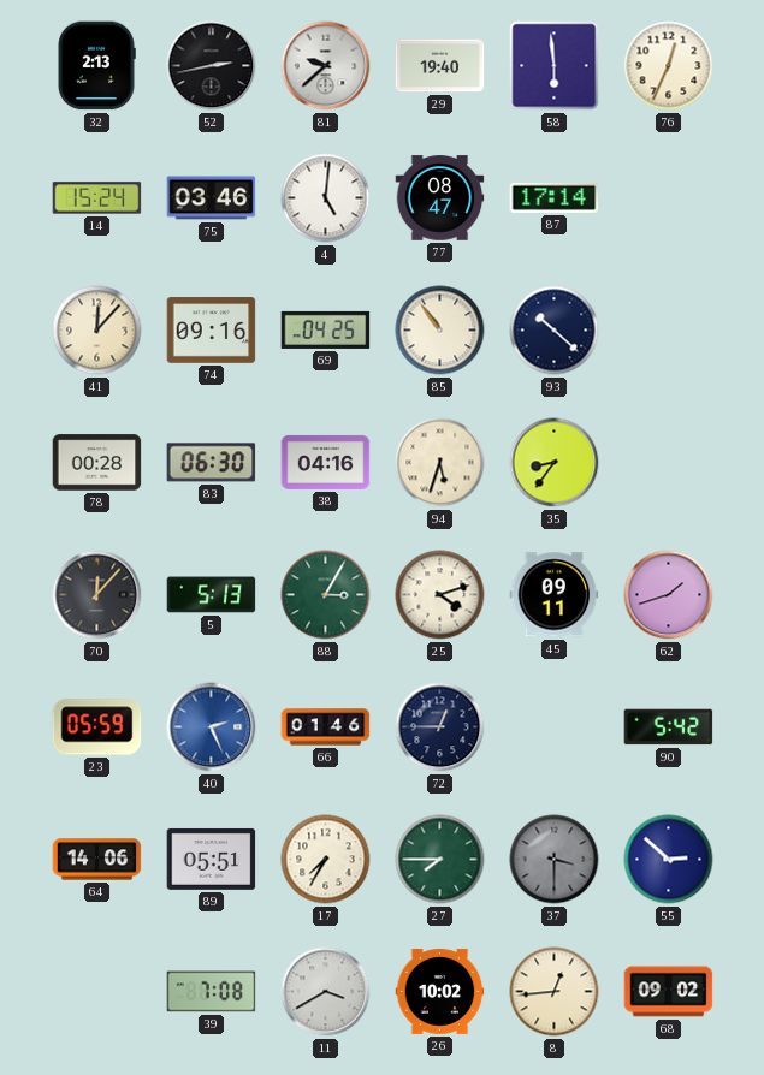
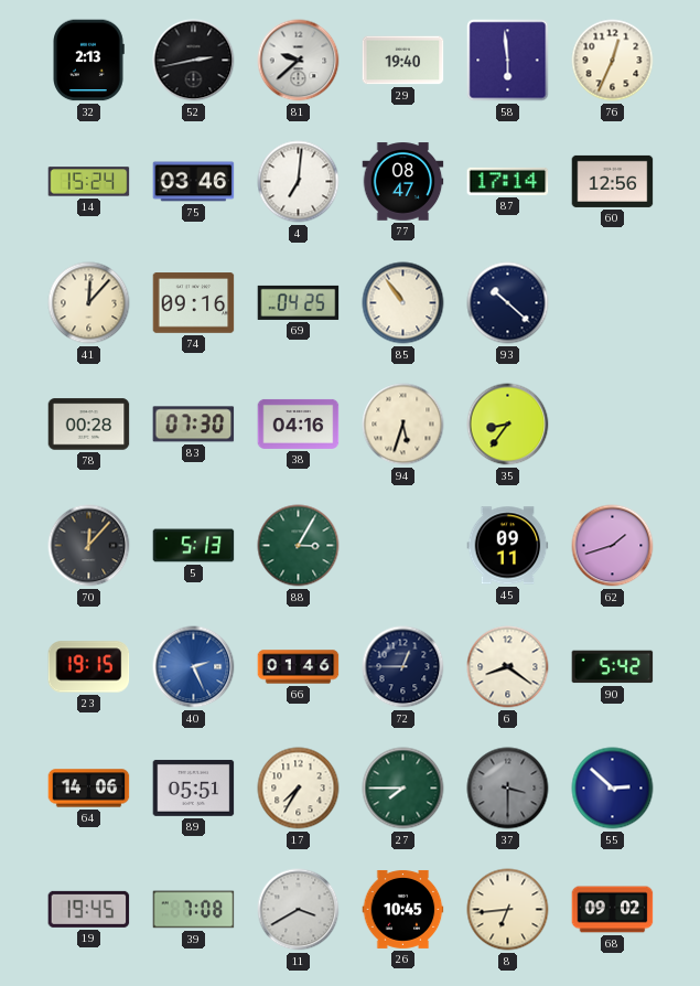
4: 5:01 -> 7:01 (299, 182)
60: none -> 12:56 (613, 181)
83: 06:30 -> 07:30 (194, 425)
25: 4:12 -> none (440, 595)
23: 05:59 -> 19:15 (89, 667)
6: none -> 8:21 (508, 667)
19: none -> 19:45 (89, 909)
26: 10:02 -> 10:45 (403, 909)
8: 12:44 -> 6:44 (508, 910)
